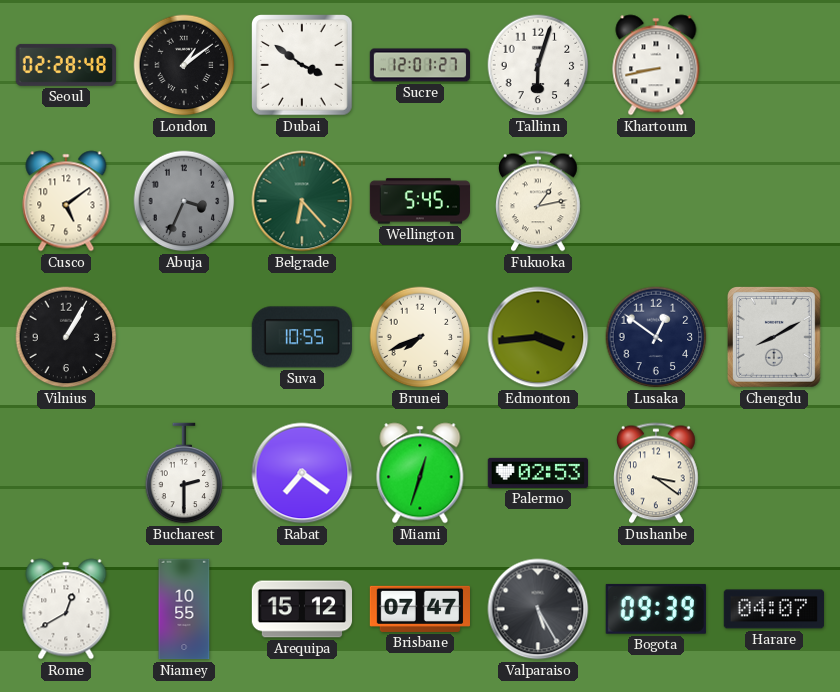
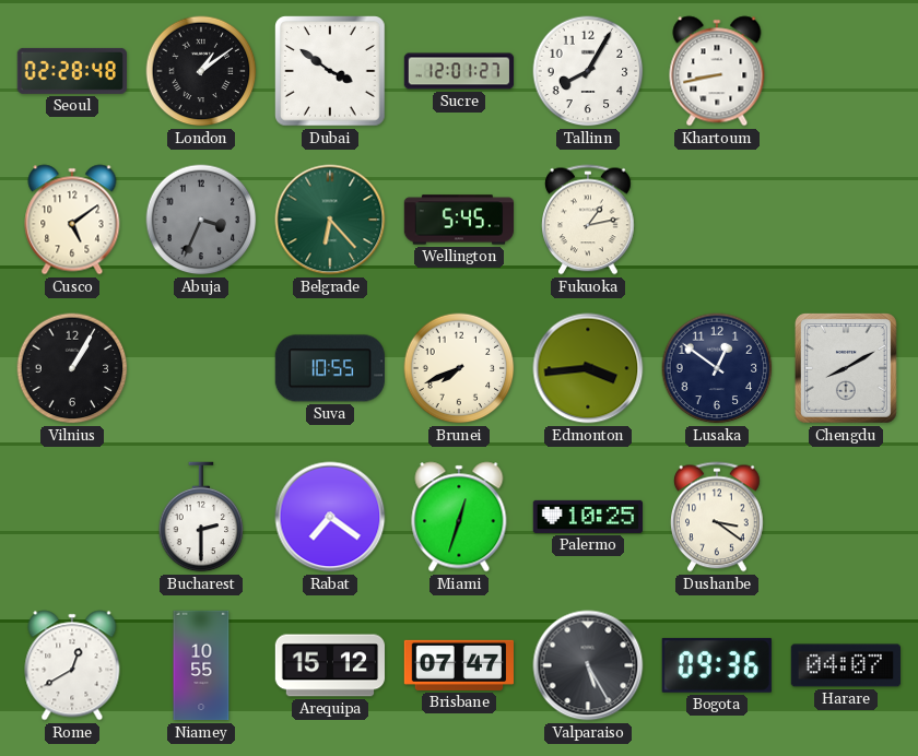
Tallinn: 6:03 -> 8:05 (588, 71)
Palermo: 02:53 -> 10:25 (587, 517)
Bogota: 09:39 -> 09:36 (717, 665)
